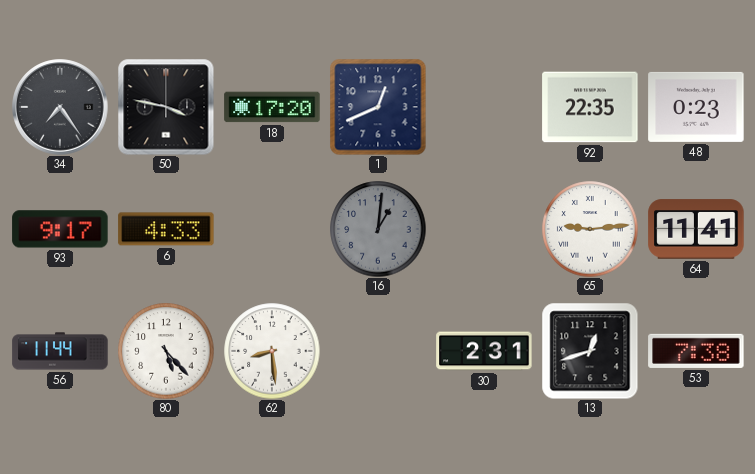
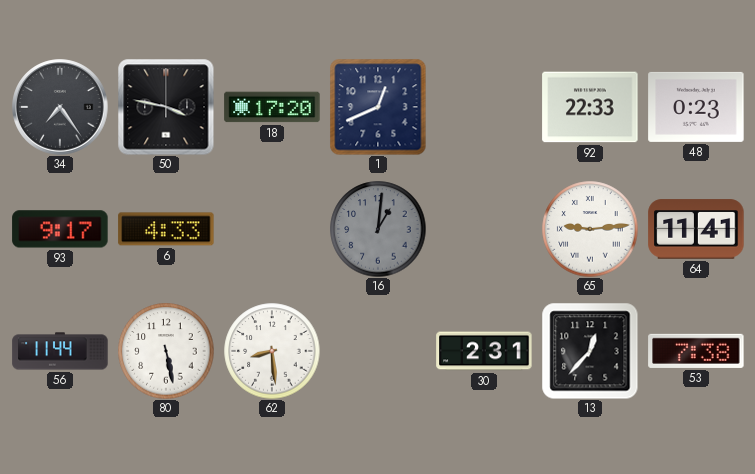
92: 22:35 -> 22:33 (590, 107)
80: 5:23 -> 5:28 (166, 351)
13: 12:42 -> 12:37 (590, 351)
